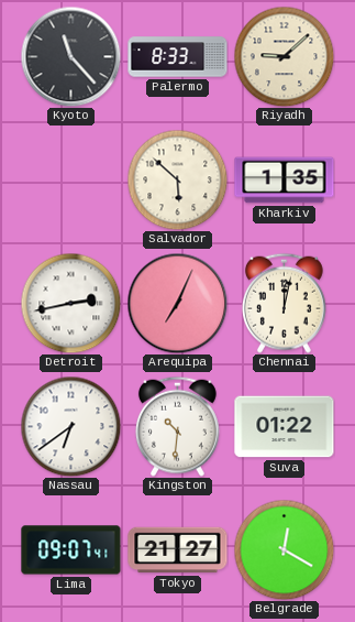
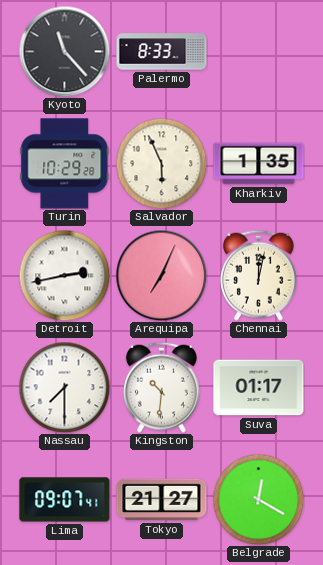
Riyadh: 9:08 -> none (284, 56)
Turin: none -> 10:29 (65, 164)
Salvador: 5:52 -> 5:56 (161, 163)
Nassau: 6:39 -> 7:30 (64, 387)
Suva: 01:22 -> 01:17 (259, 388)
